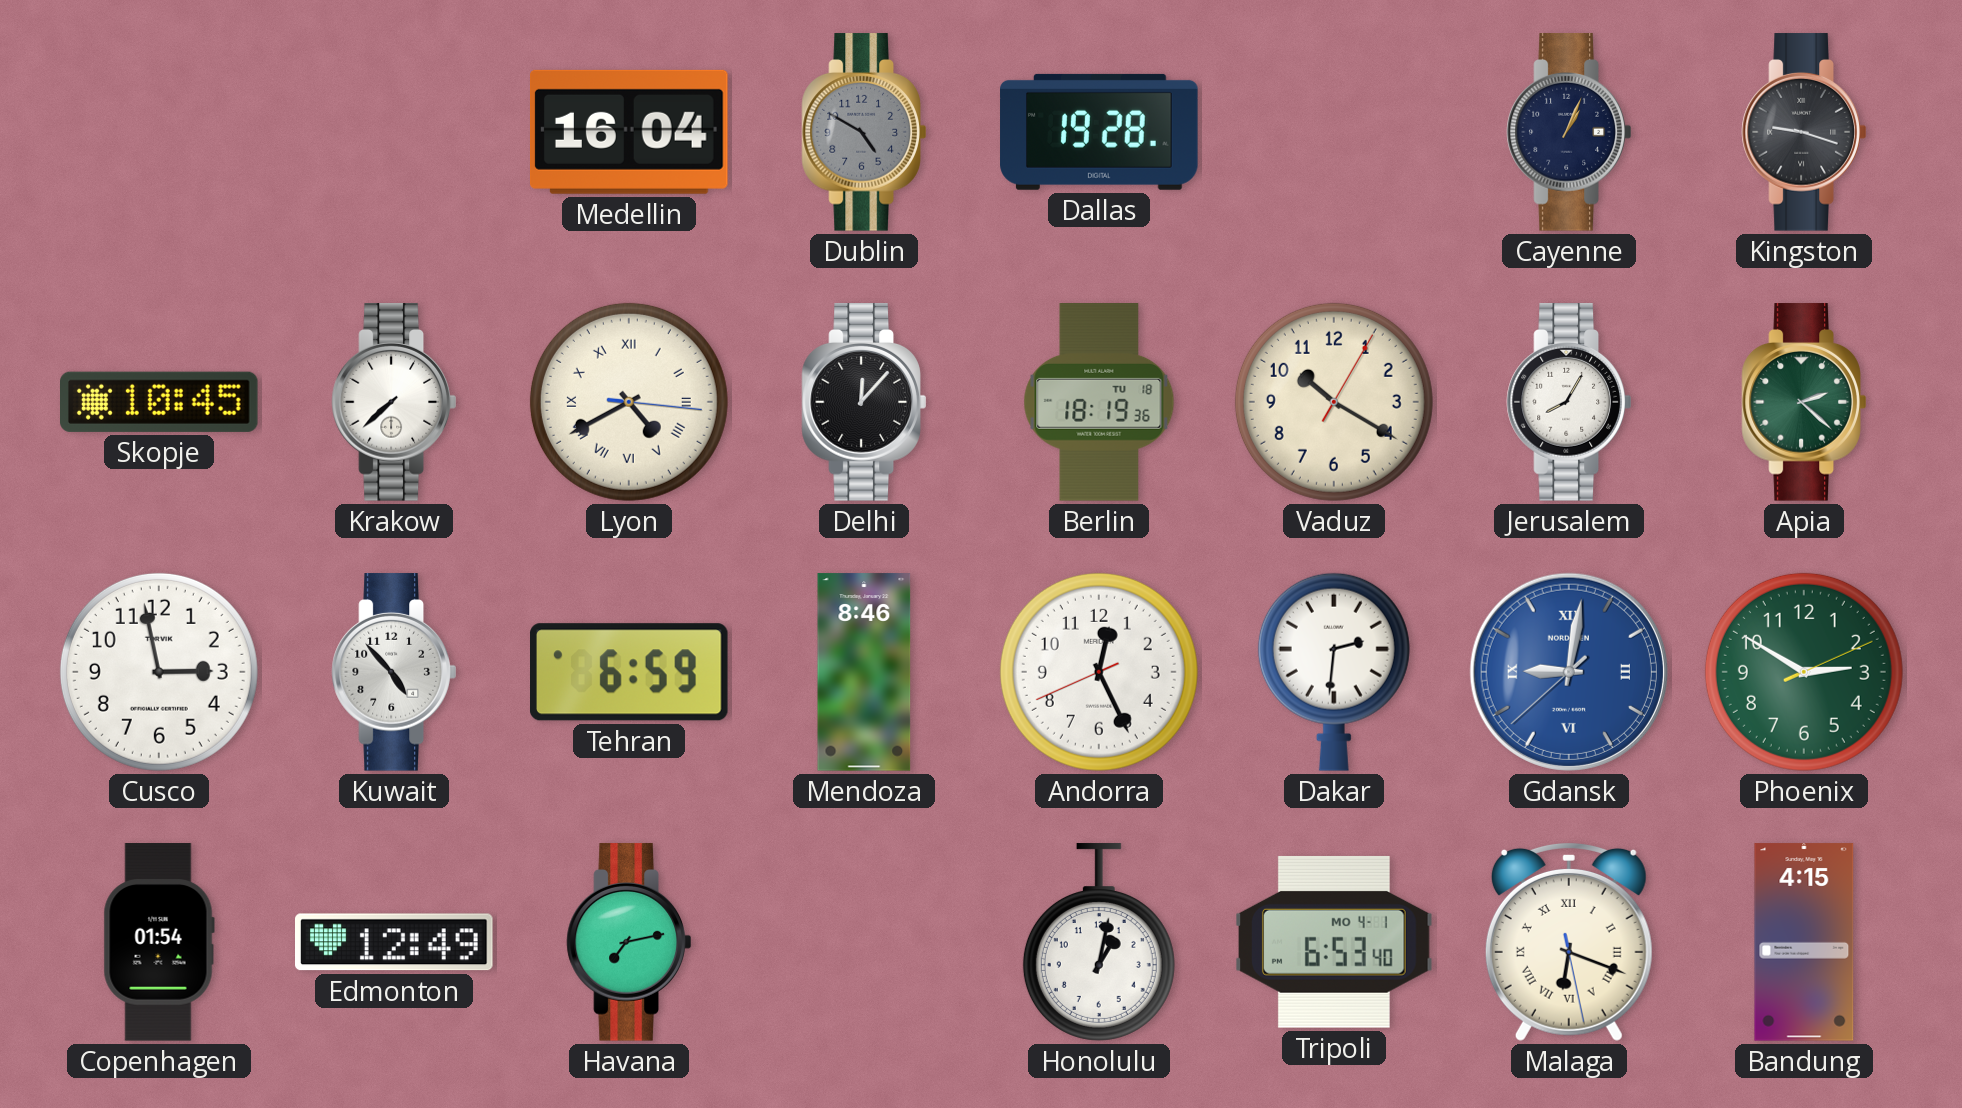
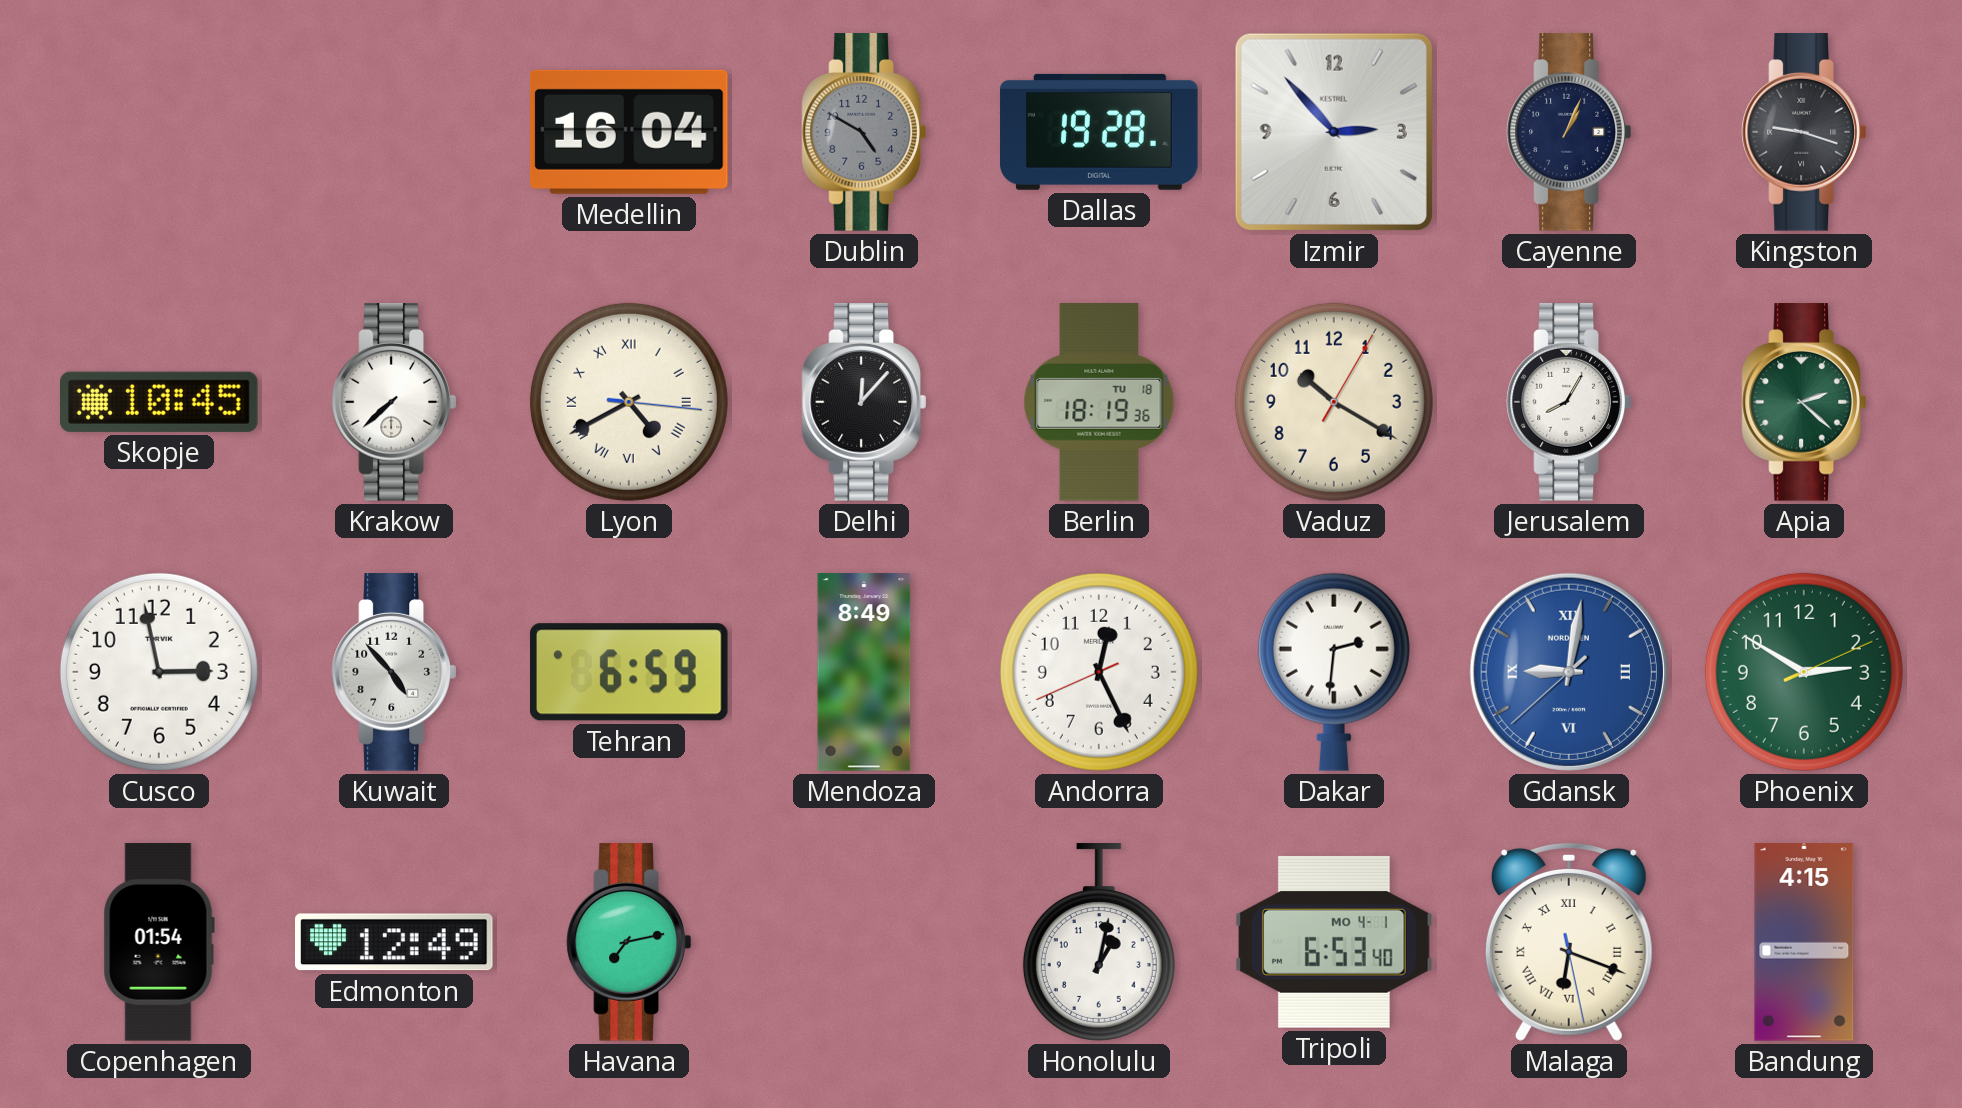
Izmir: none -> 2:53 (1334, 132)
Mendoza: 8:46 -> 8:49 (864, 672)
